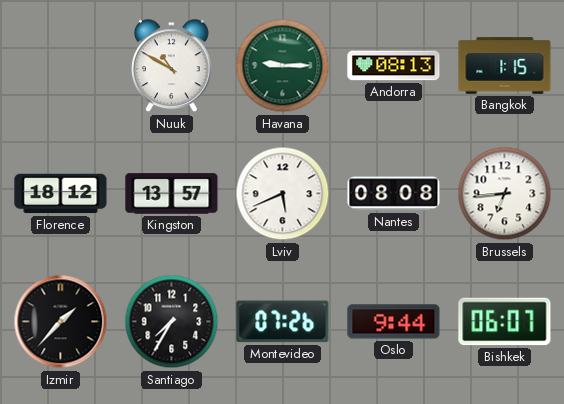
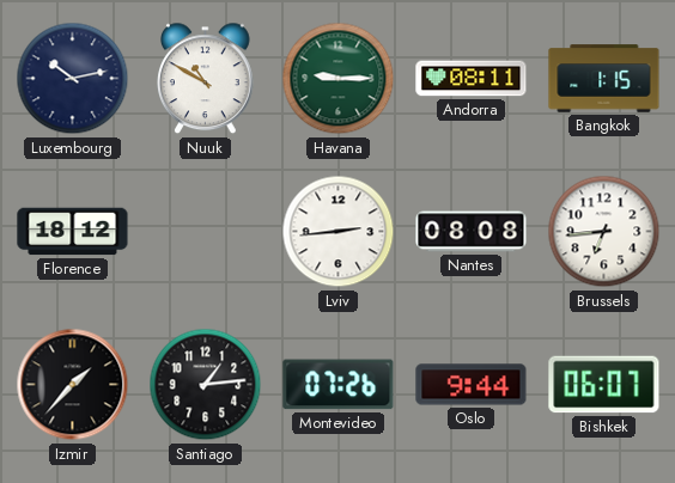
Luxembourg: none -> 10:13 (73, 79)
Andorra: 08:13 -> 08:11 (472, 79)
Kingston: 13:57 -> none (172, 194)
Lviv: 5:41 -> 2:44 (339, 232)
Santiago: 7:35 -> 1:14 (206, 385)
